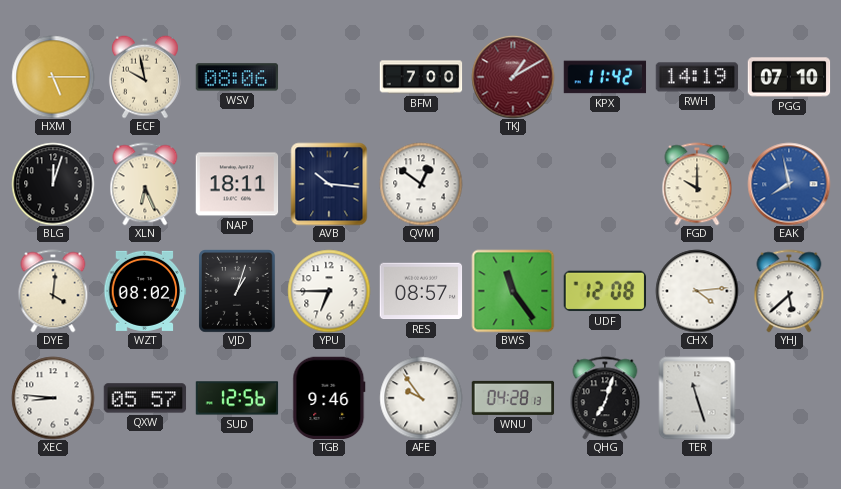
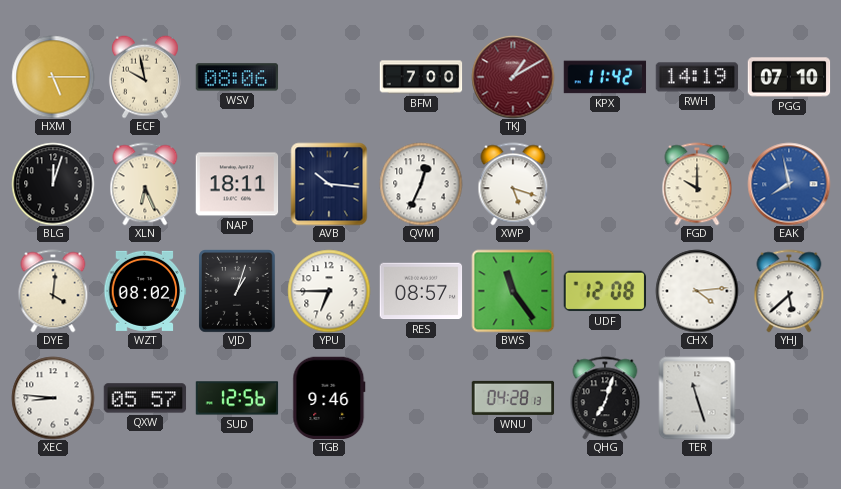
QVM: 12:51 -> 12:34 (421, 184)
XWP: none -> 5:18 (513, 184)
AFE: 9:54 -> none (421, 398)
